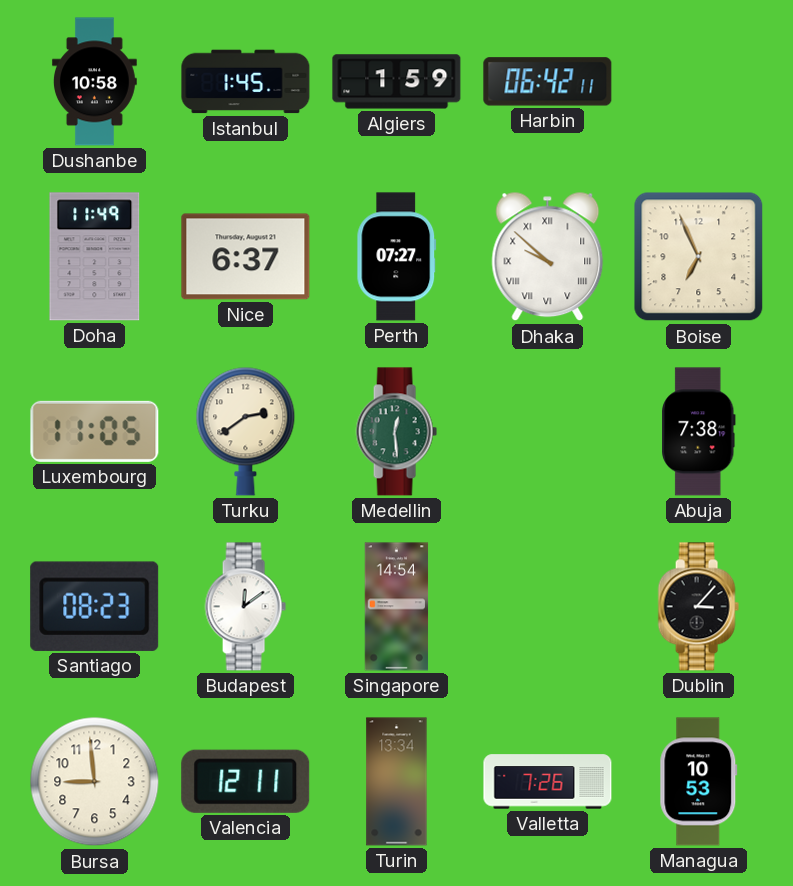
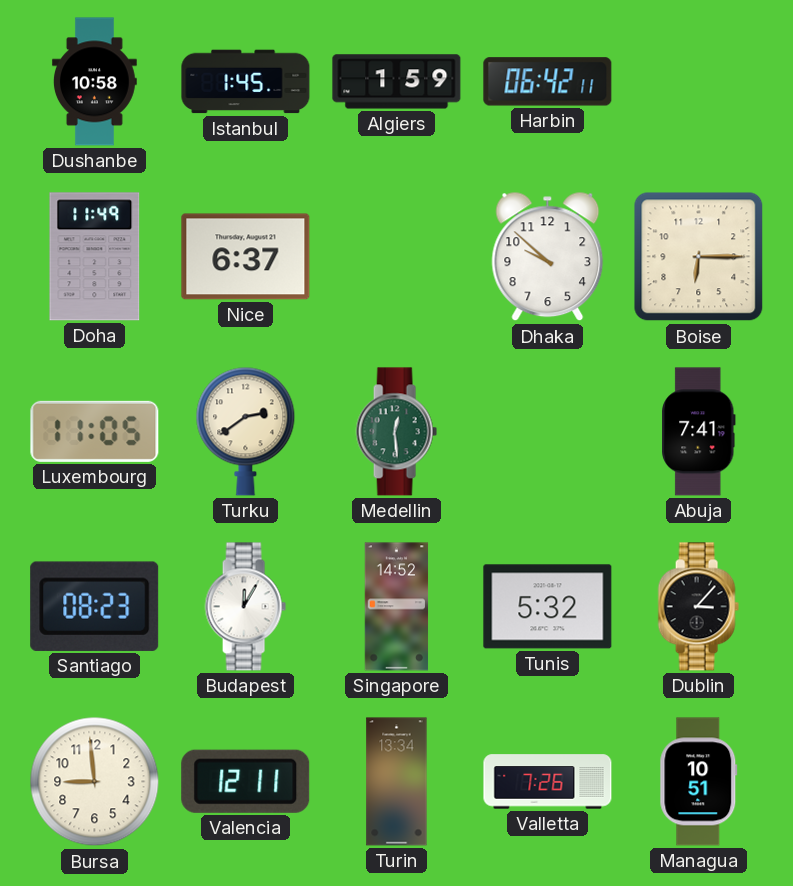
Perth: 07:27 -> none (397, 257)
Dhaka numerals: Roman -> Arabic (548, 257)
Boise: 6:56 -> 6:15 (699, 257)
Abuja: 7:38 -> 7:41 (699, 432)
Budapest: 12:09 -> 12:05 (245, 607)
Singapore: 14:54 -> 14:52 (397, 607)
Tunis: none -> 5:32 (548, 607)
Managua: 10:53 -> 10:51 (699, 782)
